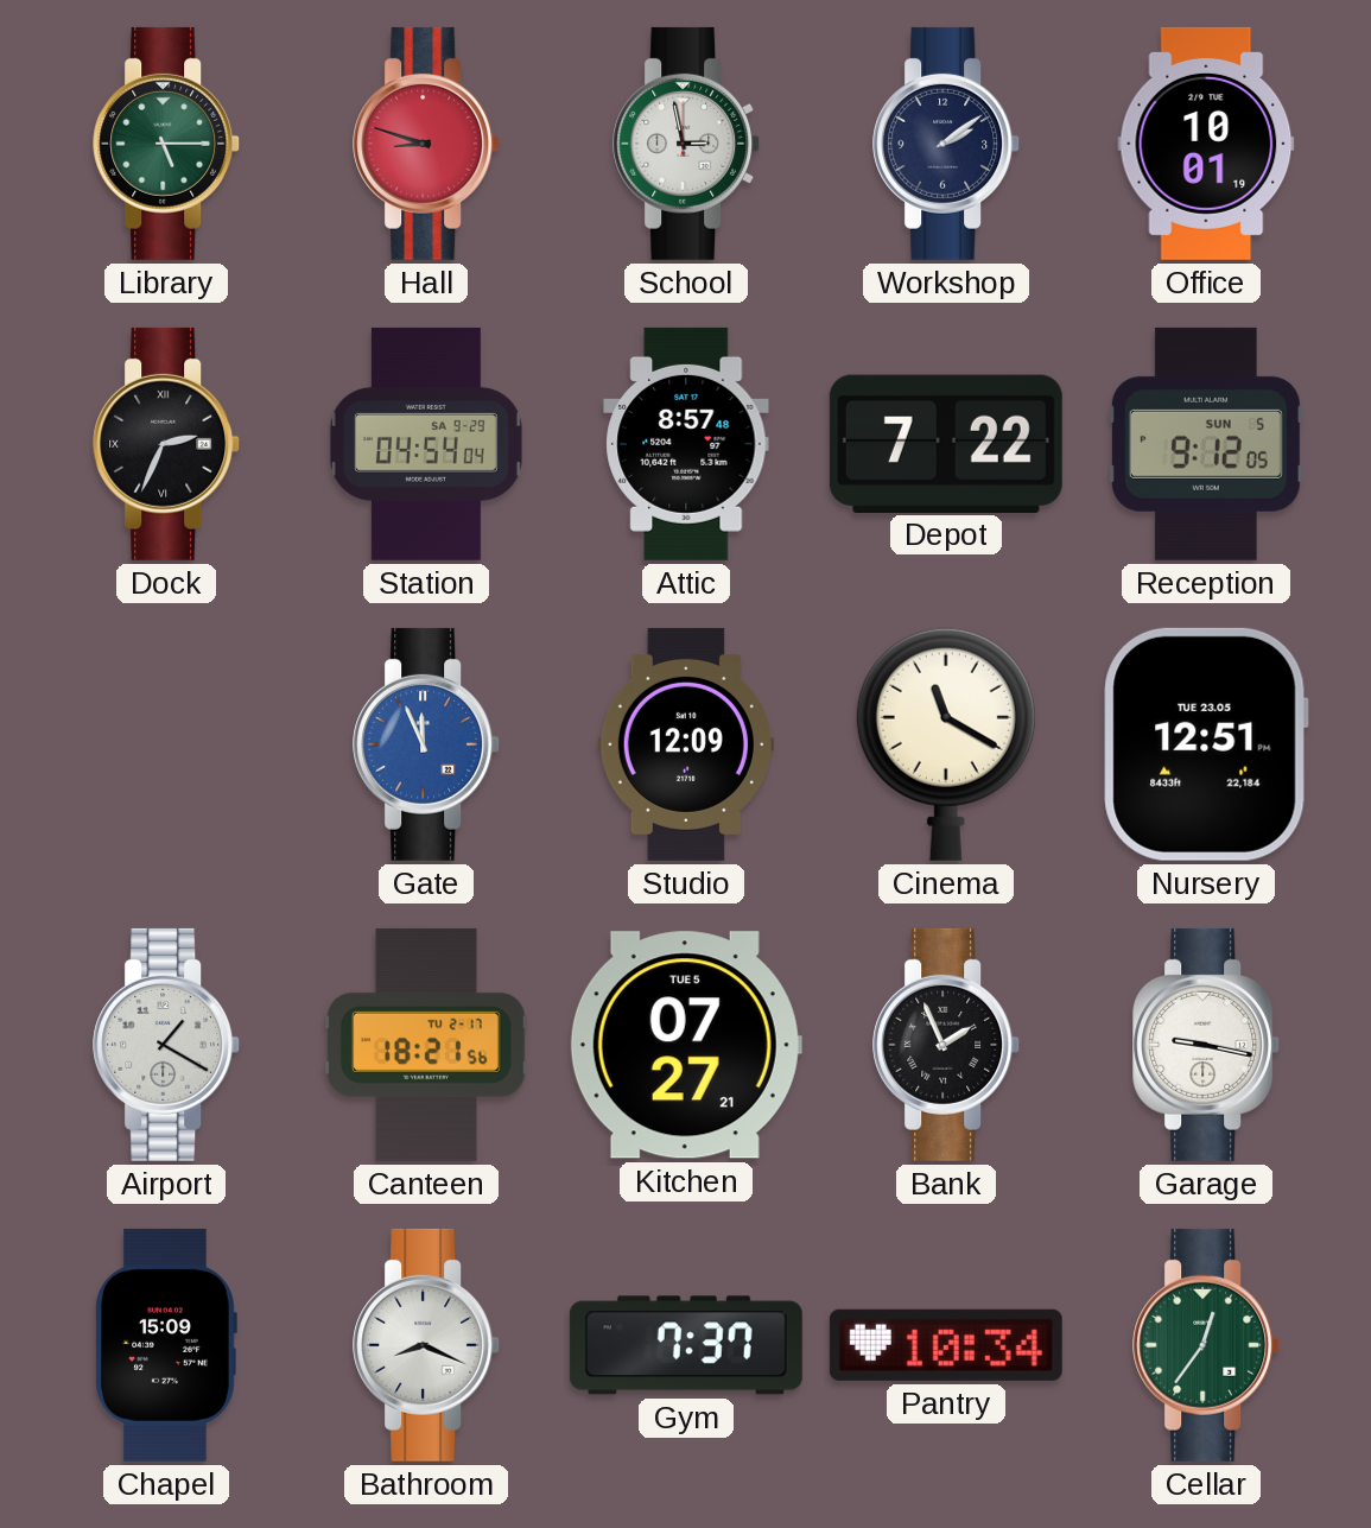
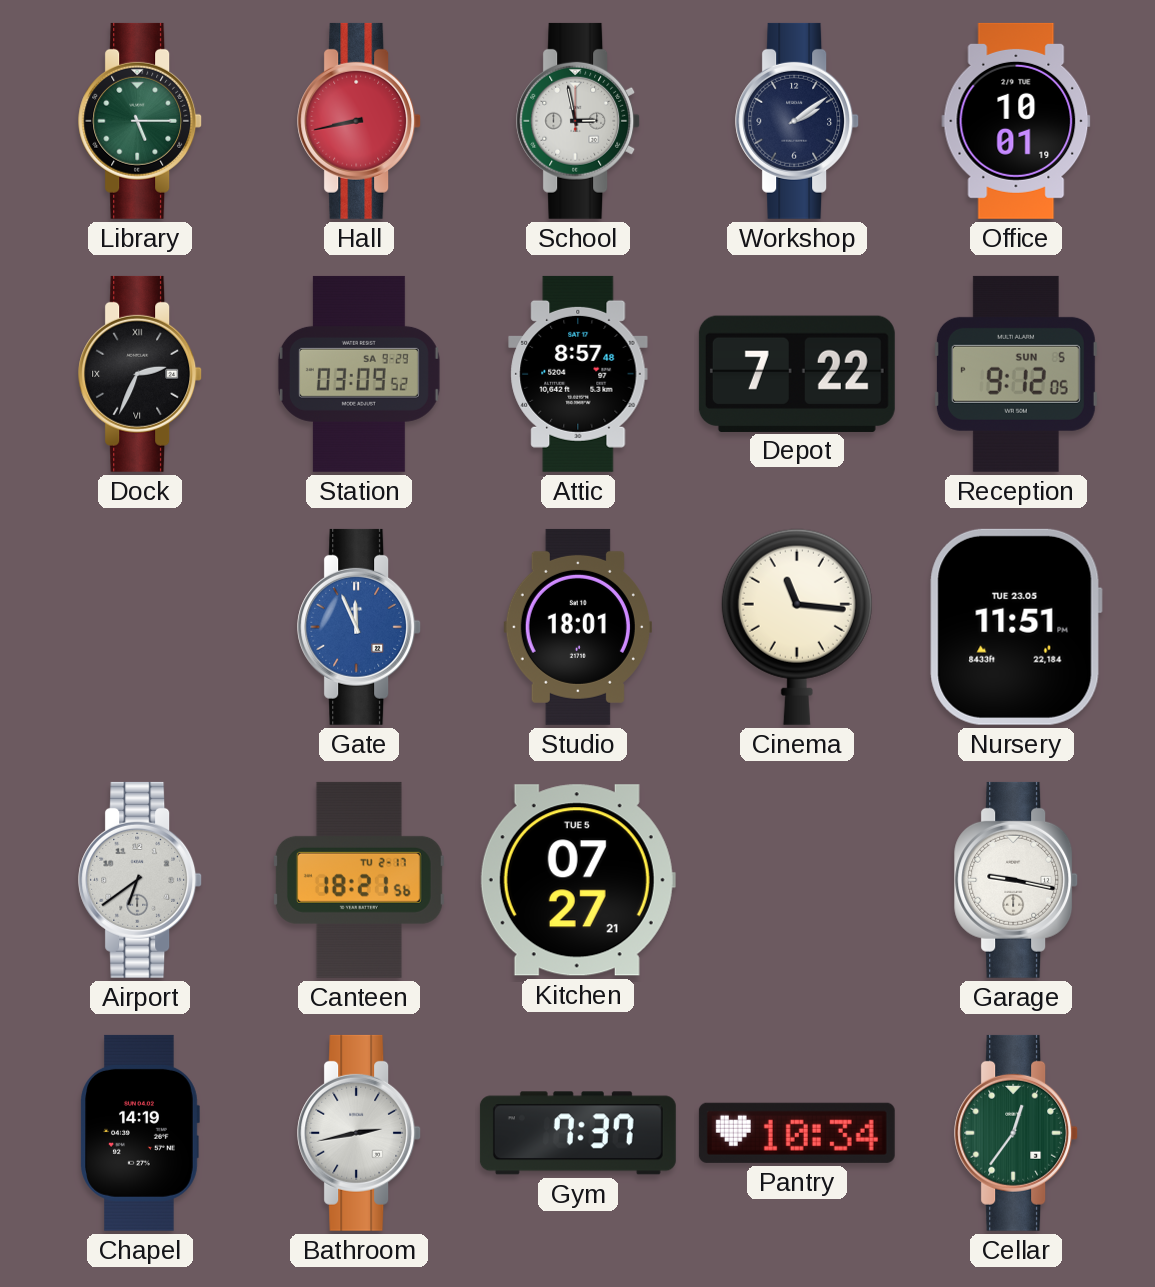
Hall: 8:48 -> 8:43 (360, 121)
Station: 04:54 -> 03:09 (359, 374)
Studio: 12:09 -> 18:01 (578, 627)
Cinema: 11:20 -> 11:16 (797, 627)
Nursery: 12:51 -> 11:51 (1016, 627)
Airport: 1:20 -> 6:39 (141, 880)
Bank: 1:56 -> none (947, 1045)
Chapel: 15:09 -> 14:19 (140, 1133)
Bathroom: 8:19 -> 2:43 (360, 1133)
